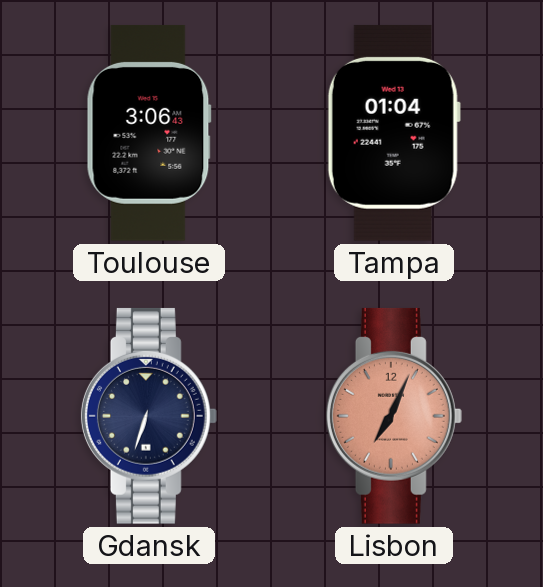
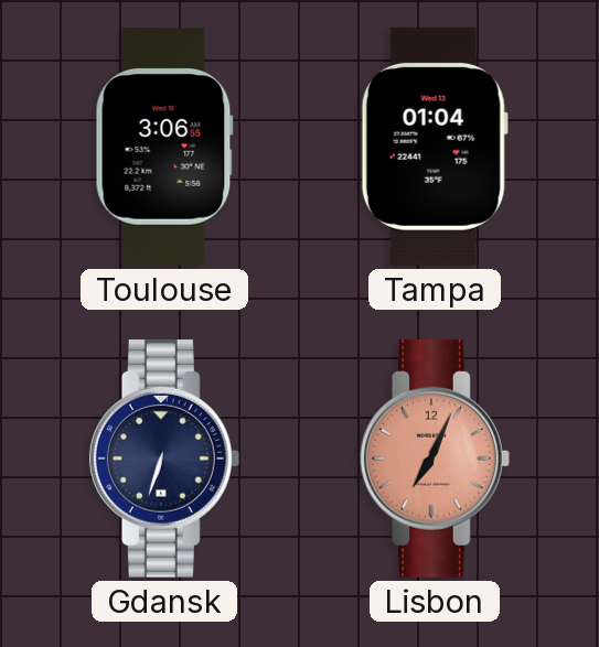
Toulouse: 3:06:43 -> 3:06:55 (164, 147)
